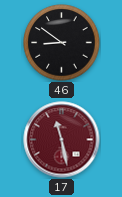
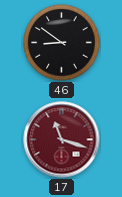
17: 11:28 -> 11:18 (62, 140)
